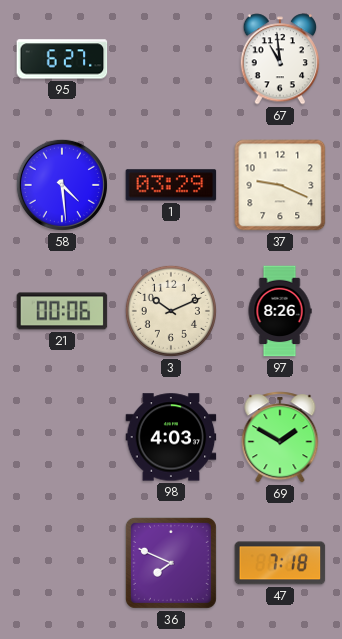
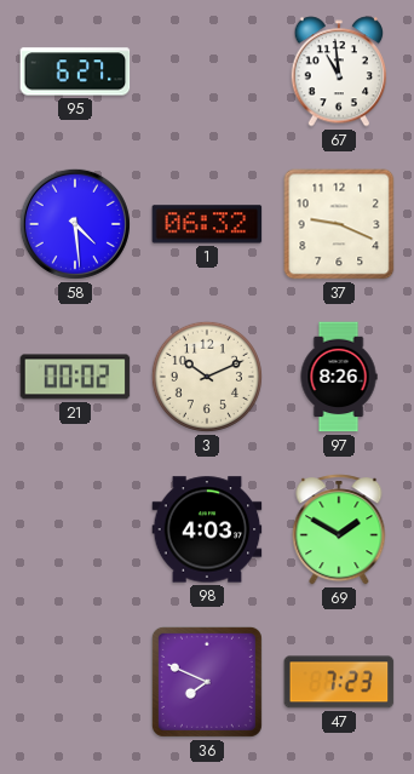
1: 03:29 -> 06:32 (207, 224)
21: 00:06 -> 00:02 (75, 377)
47: 7:18 -> 7:23 (339, 682)
